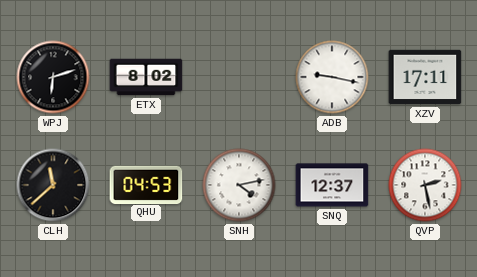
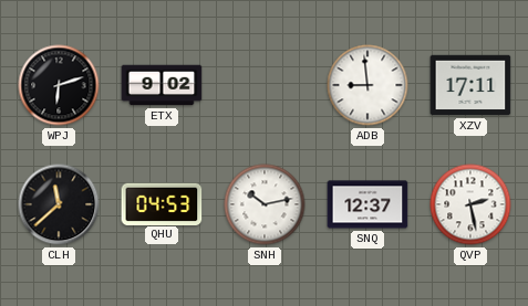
ETX: 8:02 -> 9:02 (162, 85)
ADB: 9:17 -> 8:59 (367, 85)
SNH: 4:13 -> 10:13 (265, 204)
